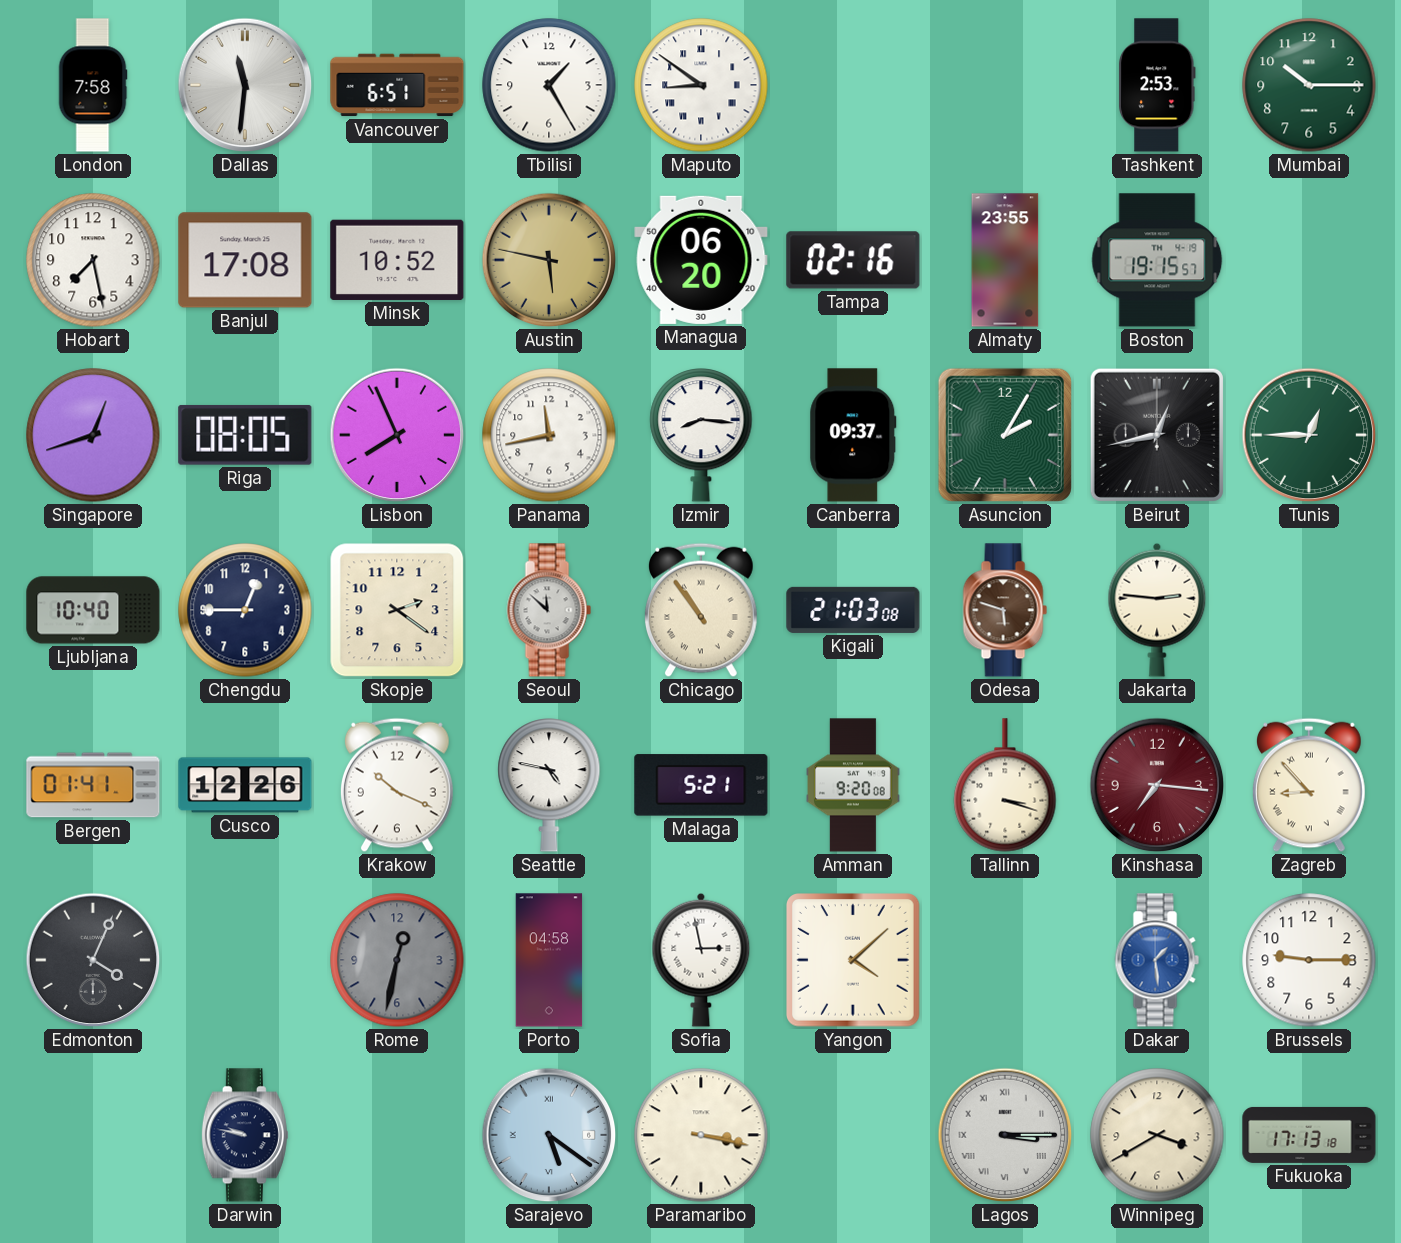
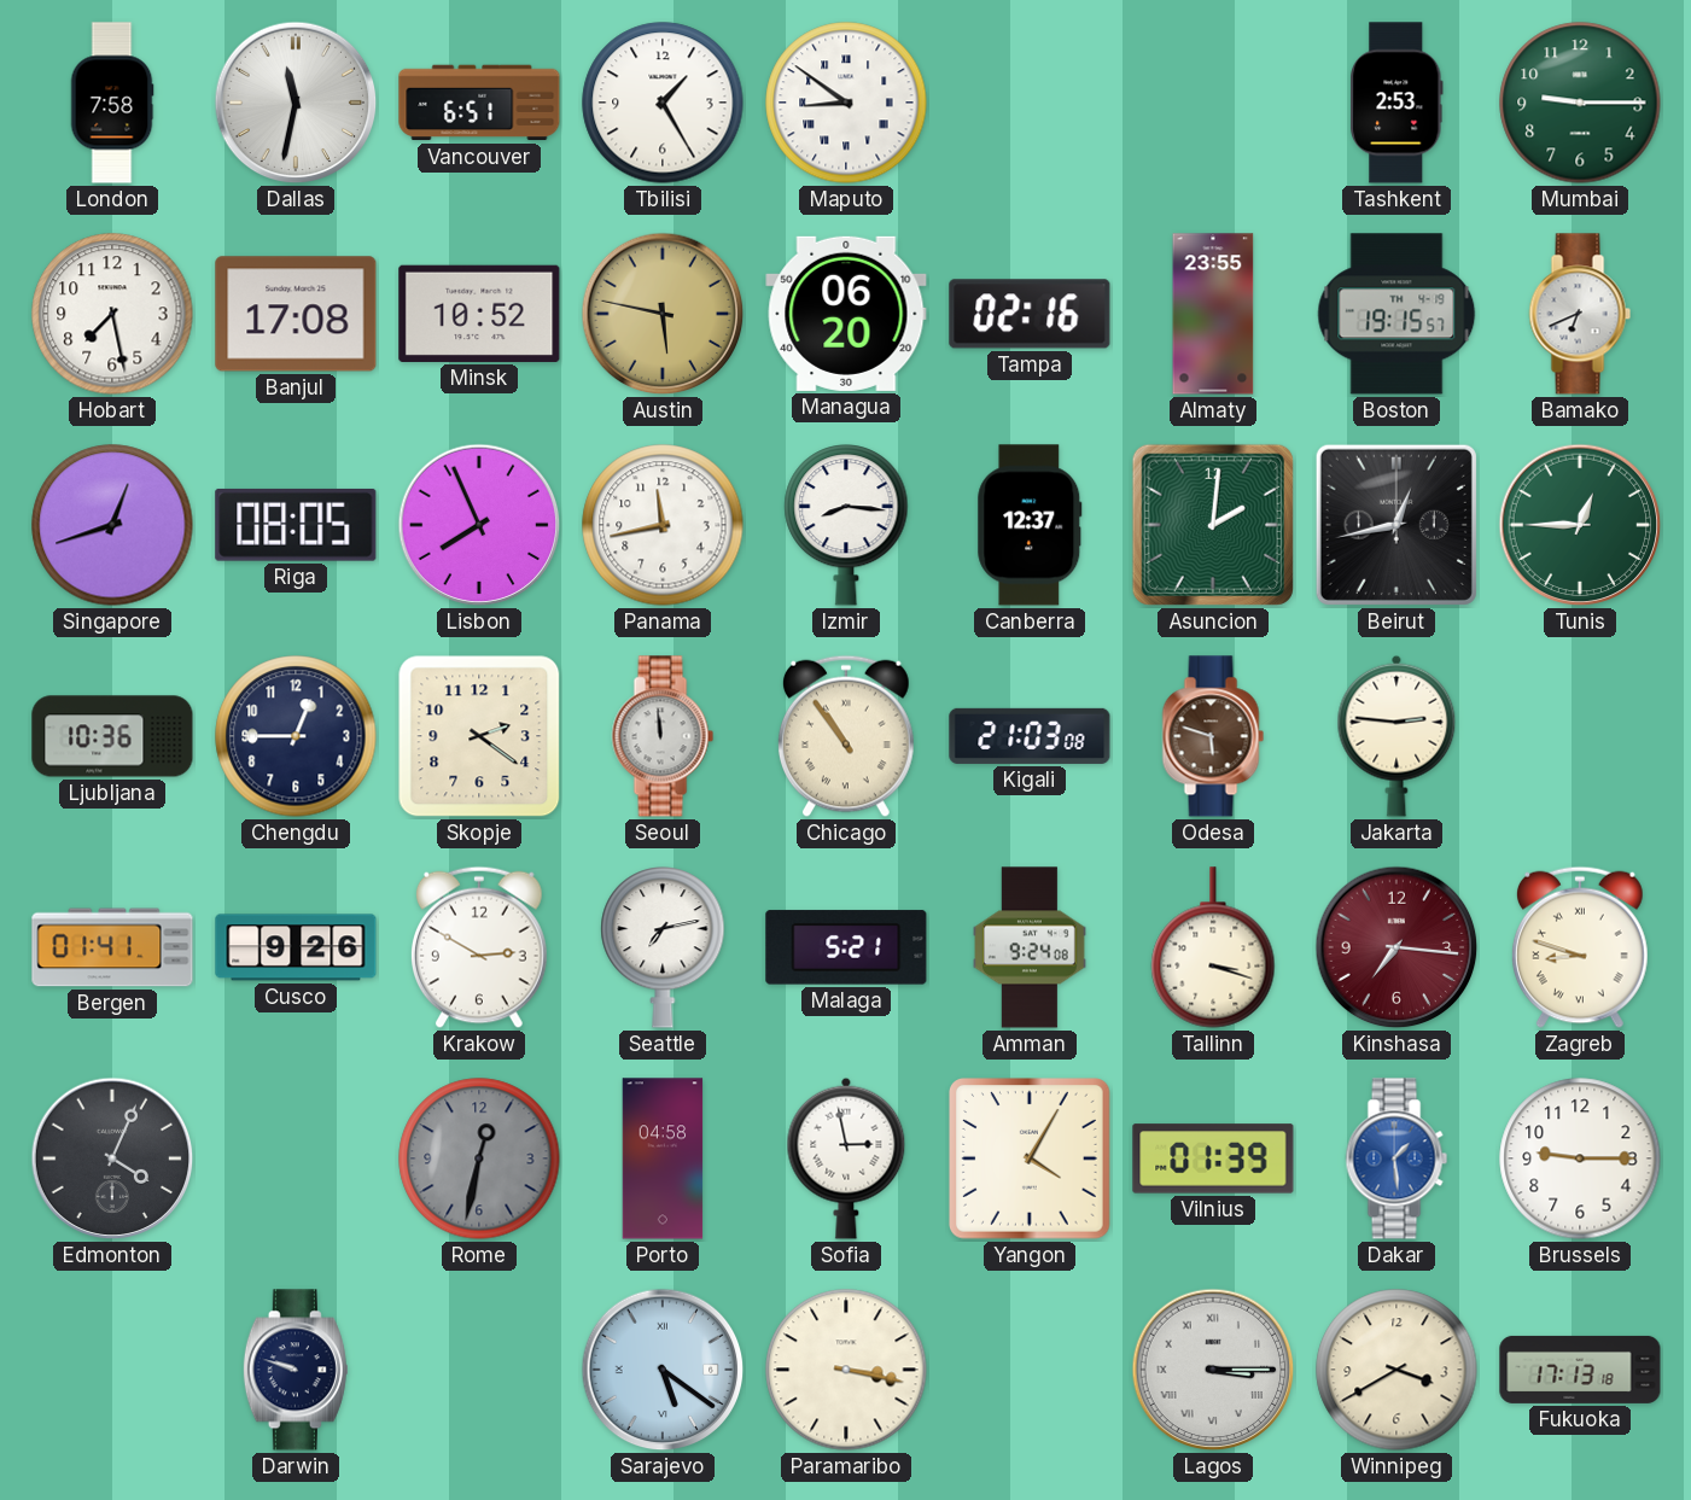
Dallas: 11:31 -> 11:32 (296, 103)
Mumbai: 10:15 -> 9:15 (1580, 103)
Bamako: none -> 6:41 (1580, 314)
Canberra: 09:37 -> 12:37 (1030, 525)
Asuncion: 2:05 -> 2:01 (1213, 525)
Ljubljana: 10:40 -> 10:36 (112, 736)
Seoul: 11:52 -> 11:59 (663, 736)
Cusco: 12:26 -> 9:26 (296, 947)
Krakow: 10:19 -> 2:50 (479, 947)
Seattle: 4:47 -> 7:13 (663, 947)
Amman: 9:20 -> 9:24 (1031, 947)
Zagreb: 8:53 -> 8:48 (1580, 947)
Yangon: 4:08 -> 4:05 (1031, 1160)
Vilnius: none -> 01:39 (1213, 1158)
Darwin: 9:47 -> 9:48 (296, 1370)
